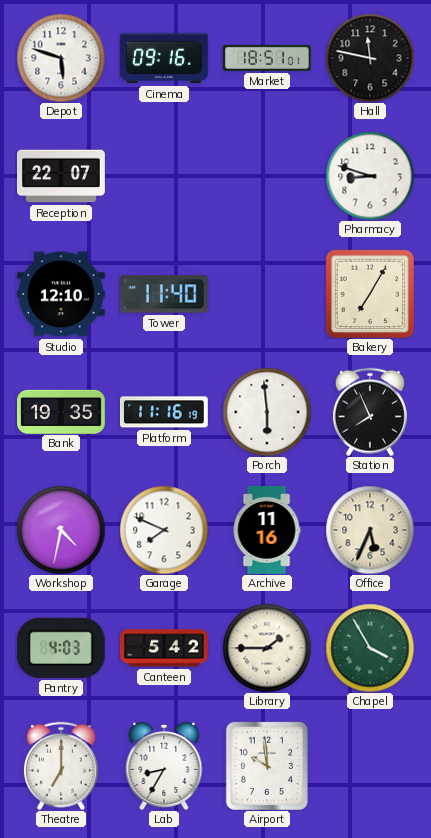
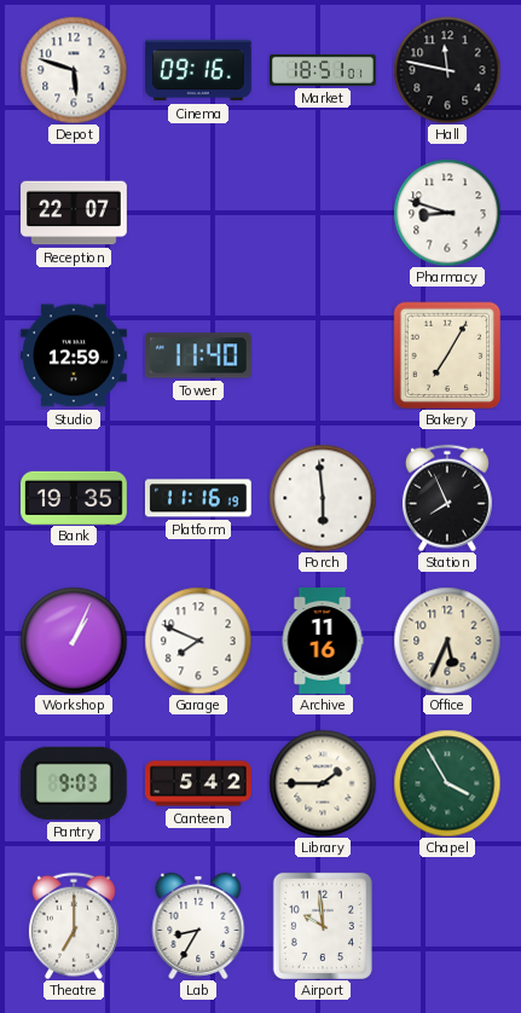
Studio: 12:10 -> 12:59 (75, 355)
Workshop: 4:32 -> 1:04 (74, 641)
Pantry: 4:03 -> 9:03 (74, 783)
